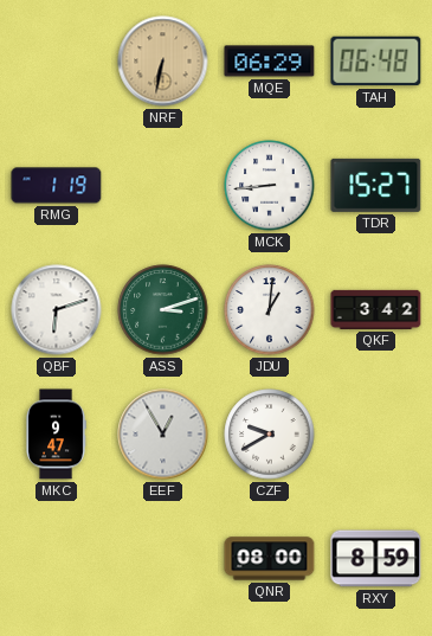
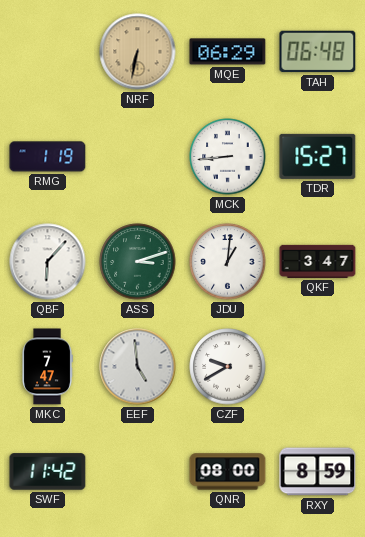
QBF: 6:12 -> 6:07 (48, 262)
QKF: 3:42 -> 3:47 (318, 261)
MKC: 9:47 -> 7:47 (47, 367)
EEF: 12:55 -> 4:59 (138, 367)
SWF: none -> 11:42 (48, 472)
